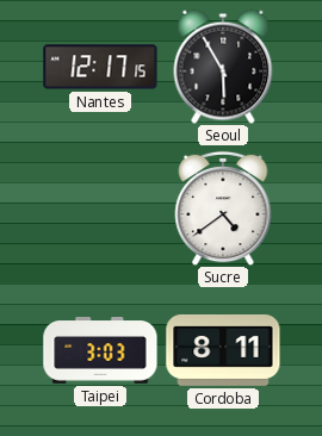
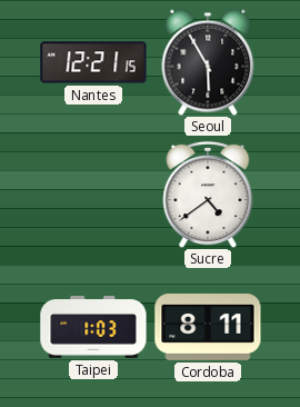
Nantes: 12:17 -> 12:21 (93, 62)
Taipei: 3:03 -> 1:03 (93, 328)
